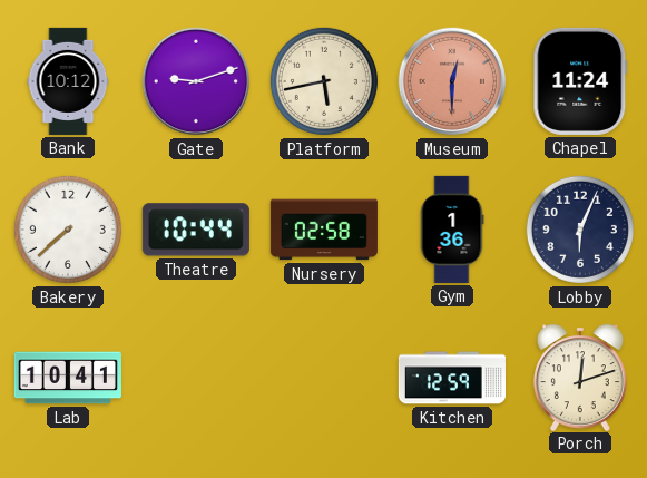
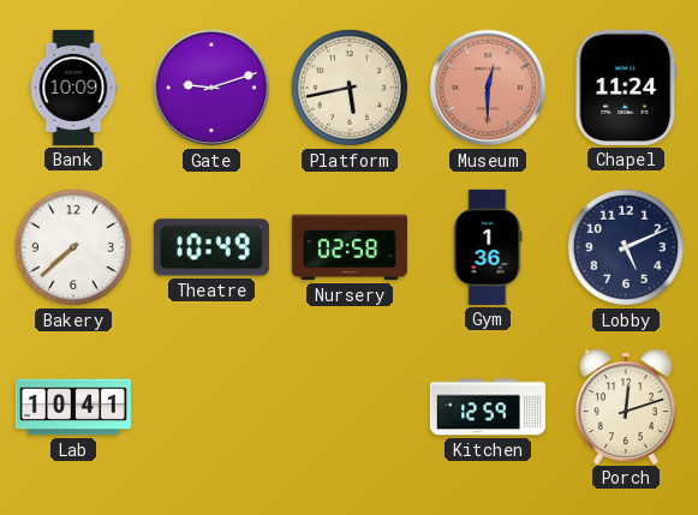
Bank: 10:12 -> 10:09 (73, 88)
Theatre: 10:44 -> 10:49 (211, 247)
Lobby: 6:04 -> 5:11 (626, 247)
